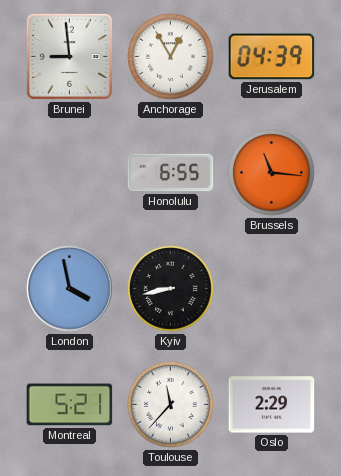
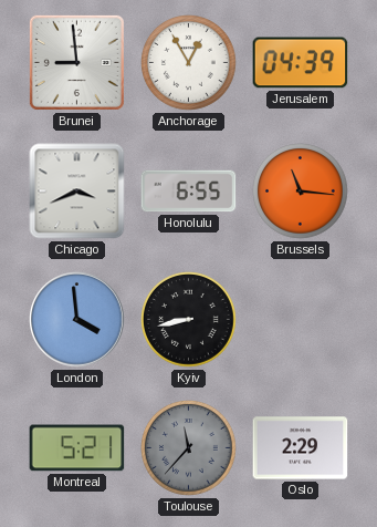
Chicago: none -> 3:41 (77, 192)
London: 3:58 -> 3:59 (77, 320)
Toulouse dial: white -> grey (189, 448)
